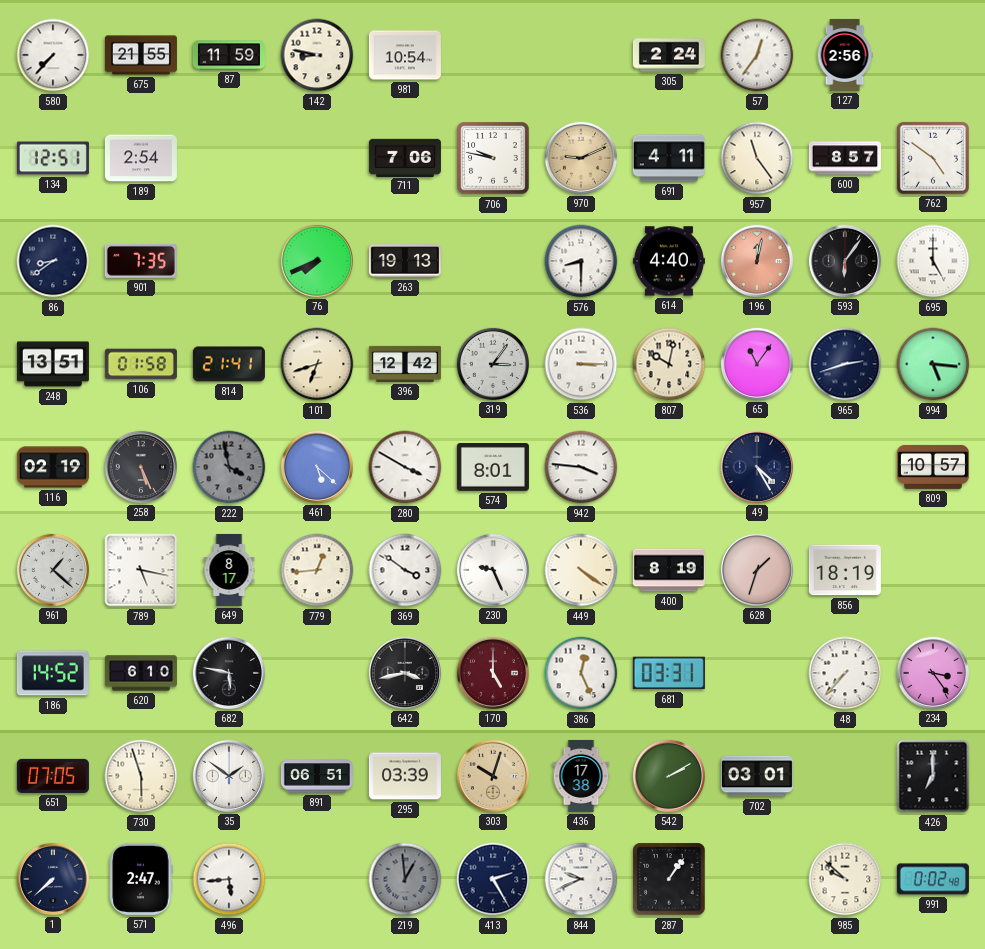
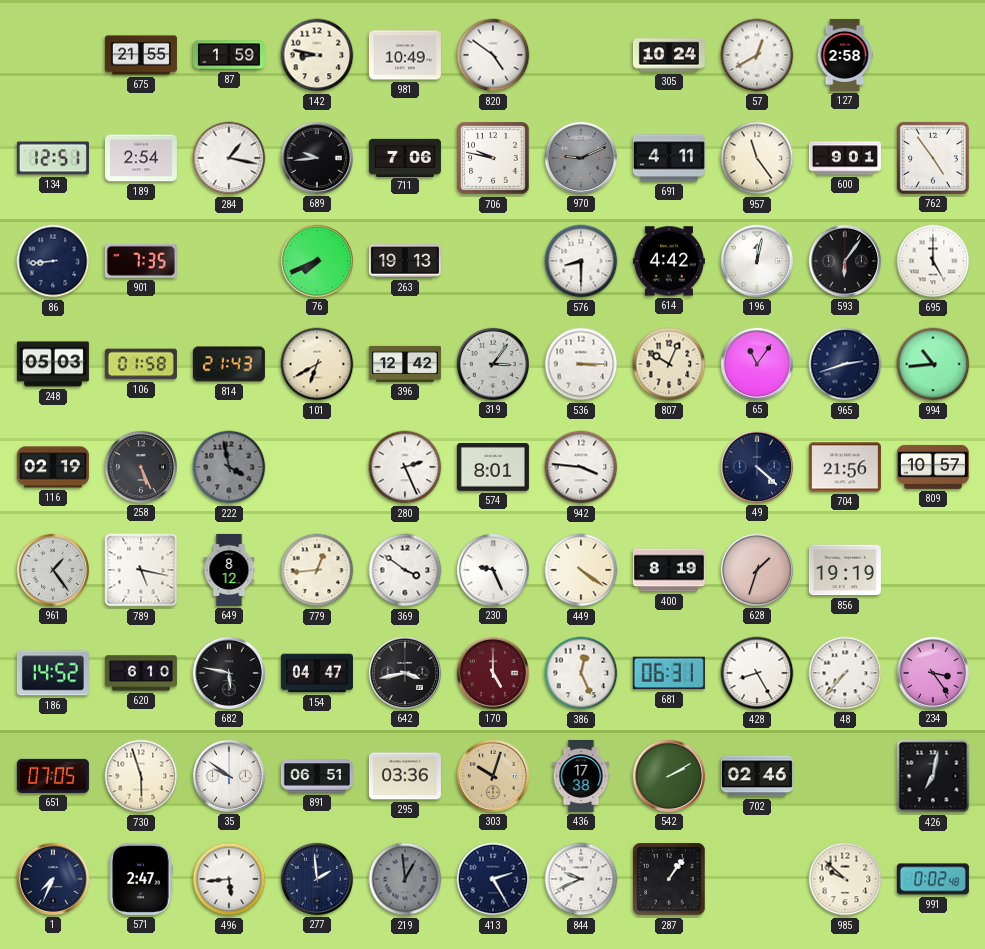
580: 7:37 -> none (53, 55)
87: 11:59 -> 1:59 (229, 55)
981: 10:54 -> 10:49 (405, 55)
820: none -> 4:51 (493, 55)
305: 2:24 -> 10:24 (669, 55)
57: 12:36 -> 12:40 (757, 55)
127: 2:56 -> 2:58 (845, 55)
284: none -> 1:17 (229, 158)
689: none -> 9:44 (317, 158)
970 dial: champagne -> grey (581, 158)
600: 8:57 -> 9:01 (845, 158)
762: 4:51 -> 4:54 (933, 158)
86: 8:39 -> 8:44 (53, 261)
614: 4:40 -> 4:42 (669, 261)
196 dial: salmon -> white (757, 261)
248: 13:51 -> 05:03 (53, 364)
814: 21:41 -> 21:43 (229, 364)
101: 6:42 -> 6:40 (317, 364)
807: 10:02 -> 10:04 (669, 364)
994: 5:16 -> 10:44 (933, 364)
461: 5:22 -> none (317, 467)
280: 3:50 -> 2:26 (405, 467)
49: 4:25 -> 4:22 (757, 467)
704: none -> 21:56 (845, 467)
961: 1:22 -> 1:24 (53, 570)
649: 8:17 -> 8:12 (229, 570)
856: 18:19 -> 19:19 (845, 570)
154: none -> 04:47 (317, 673)
681: 03:31 -> 06:31 (669, 673)
428: none -> 8:25 (757, 673)
35: 1:51 -> 9:51 (229, 776)
295: 03:39 -> 03:36 (405, 776)
702: 03:01 -> 02:46 (757, 776)
426: 7:00 -> 7:02 (933, 776)
1: 7:38 -> 7:34 (53, 879)
277: none -> 1:59 (317, 879)
